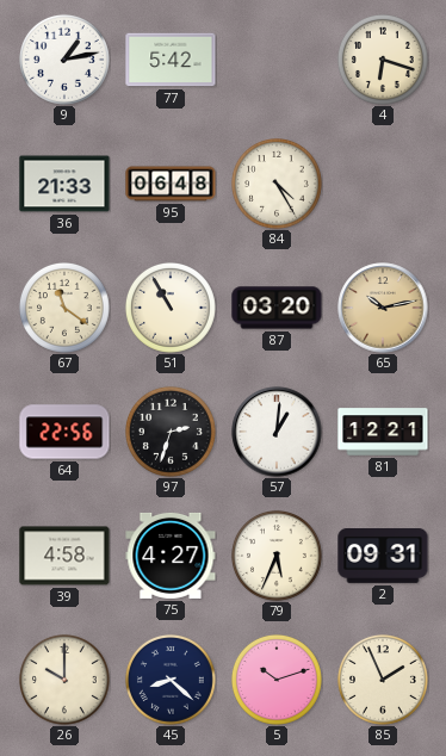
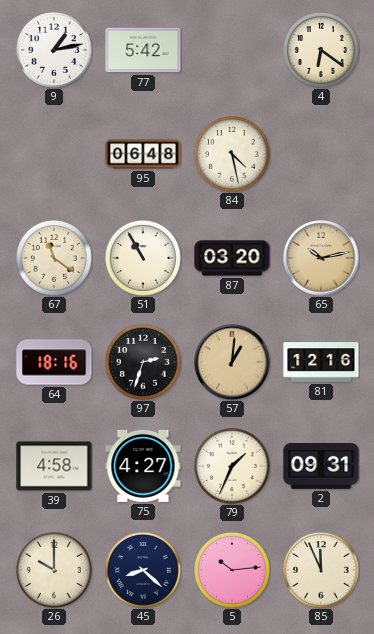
4: 6:18 -> 6:21 (321, 50)
36: 21:33 -> none (64, 184)
84: 4:25 -> 4:28 (232, 154)
64: 22:56 -> 18:16 (54, 362)
57 dial: white -> champagne (232, 362)
81: 12:21 -> 12:16 (321, 362)
79: 5:34 -> 1:34 (232, 466)
5: 10:12 -> 10:14 (232, 570)
85: 1:56 -> 11:56 (321, 570)
